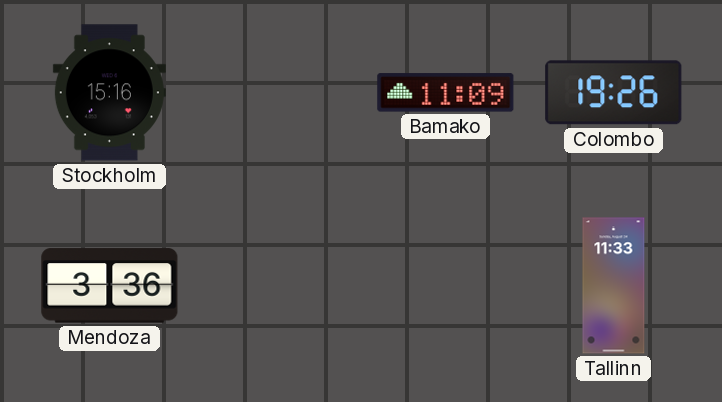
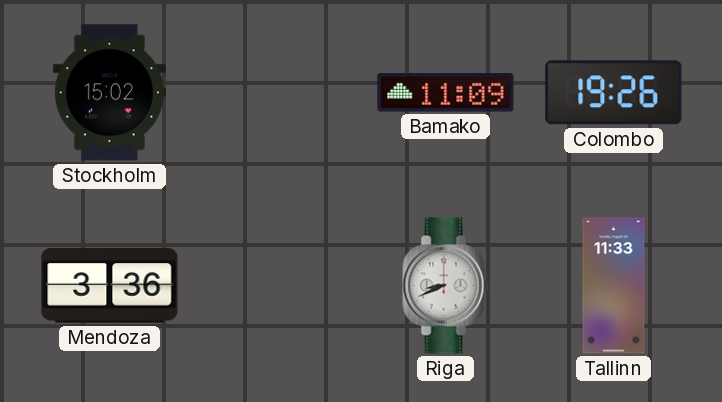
Stockholm: 15:16 -> 15:02 (109, 93)
Riga: none -> 8:41 (446, 286)
